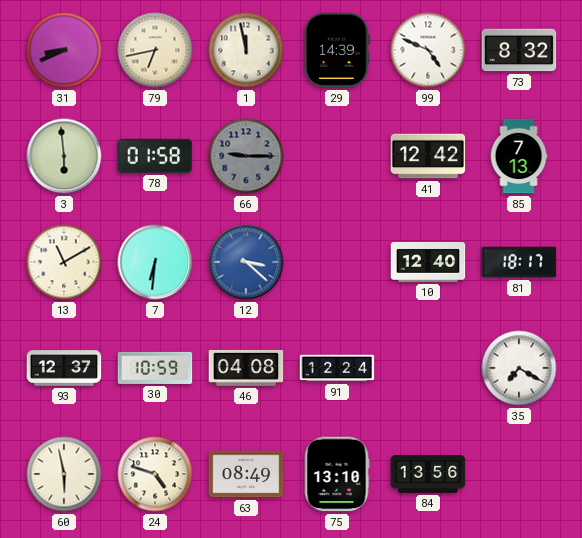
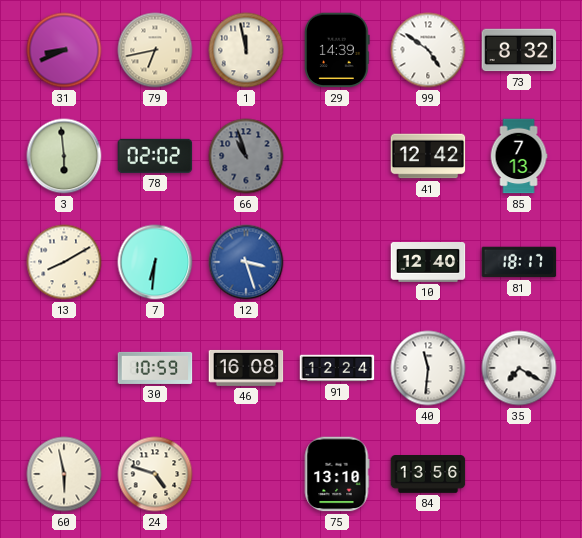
99: 4:49 -> 4:51 (428, 50)
78: 01:58 -> 02:02 (155, 156)
66: 9:15 -> 10:57 (246, 156)
13: 11:10 -> 8:10 (64, 262)
12: 3:22 -> 3:27 (246, 262)
93: 12:37 -> none (64, 368)
46: 04:08 -> 16:08 (246, 368)
40: none -> 11:31 (428, 368)
63: 08:49 -> none (246, 474)
